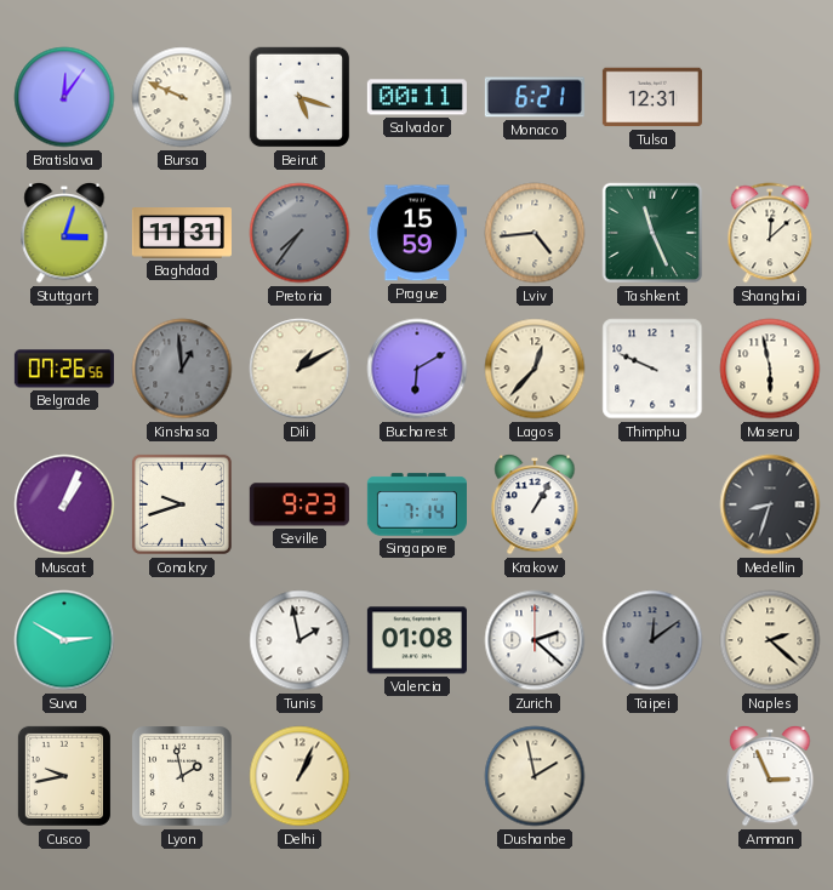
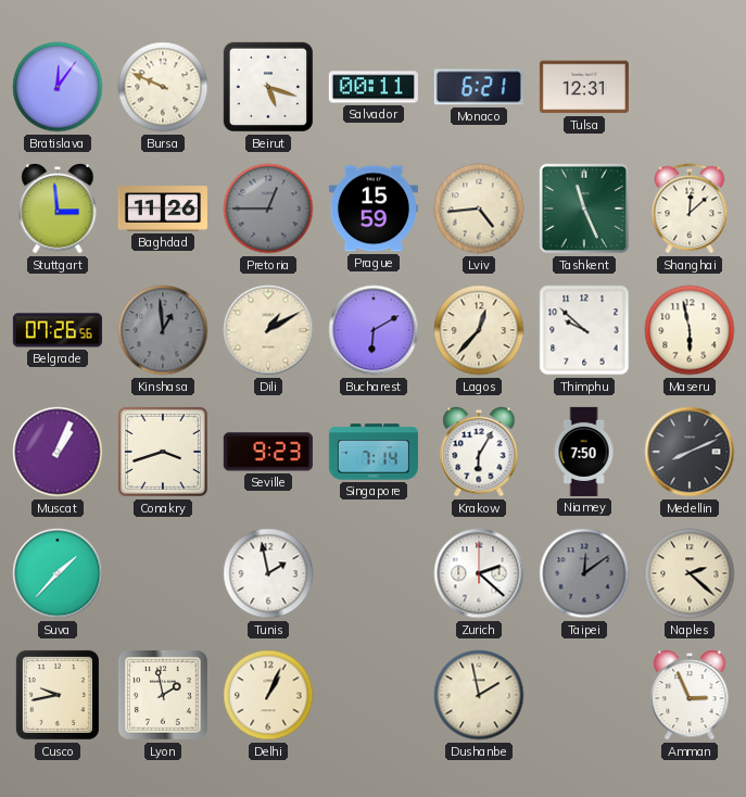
Stuttgart: 3:03 -> 2:59 (58, 208)
Baghdad: 11:31 -> 11:26 (163, 208)
Pretoria: 7:36 -> 12:45 (268, 208)
Thimphu: 9:49 -> 9:52 (584, 330)
Conakry: 9:42 -> 3:42 (163, 452)
Krakow: 1:05 -> 6:05 (479, 452)
Niamey: none -> 7:50 (584, 452)
Medellin: 8:33 -> 8:11 (690, 452)
Suva: 2:50 -> 1:37 (58, 573)
Valencia: 01:08 -> none (417, 640)
